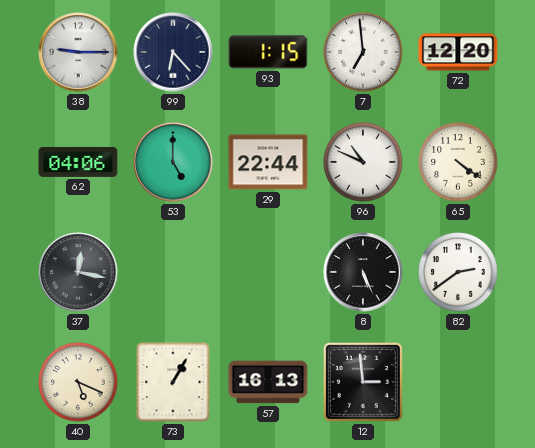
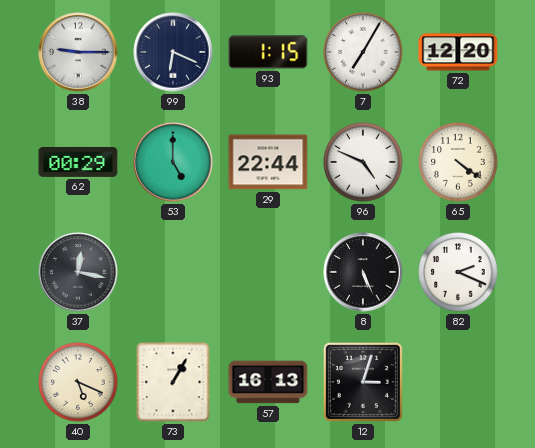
99: 6:23 -> 6:19 (173, 52)
7: 6:59 -> 7:05 (363, 52)
62: 04:06 -> 00:29 (78, 162)
96: 10:49 -> 4:49 (363, 162)
82: 2:39 -> 2:19 (458, 272)
12: 2:59 -> 3:03 (363, 382)
